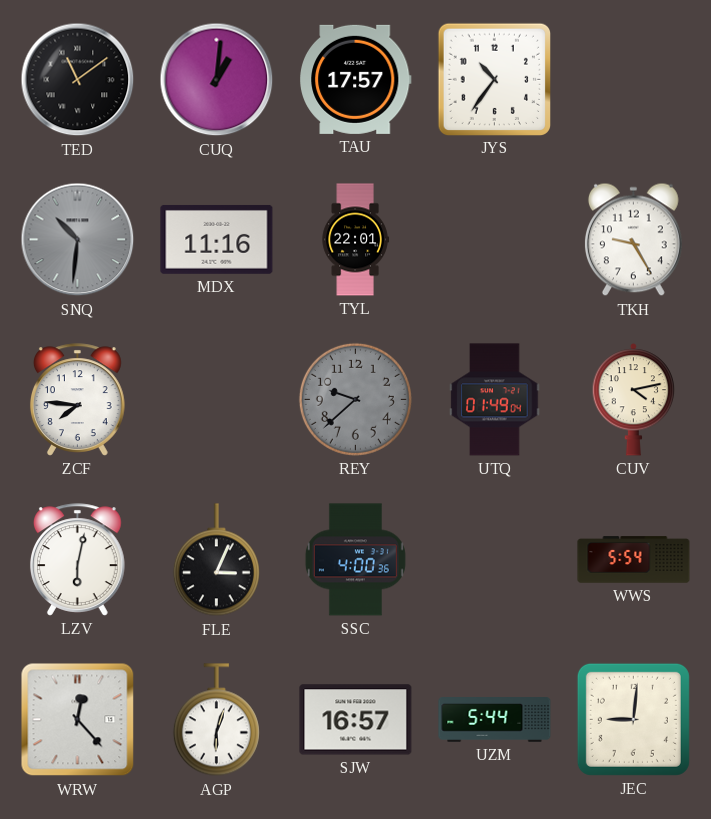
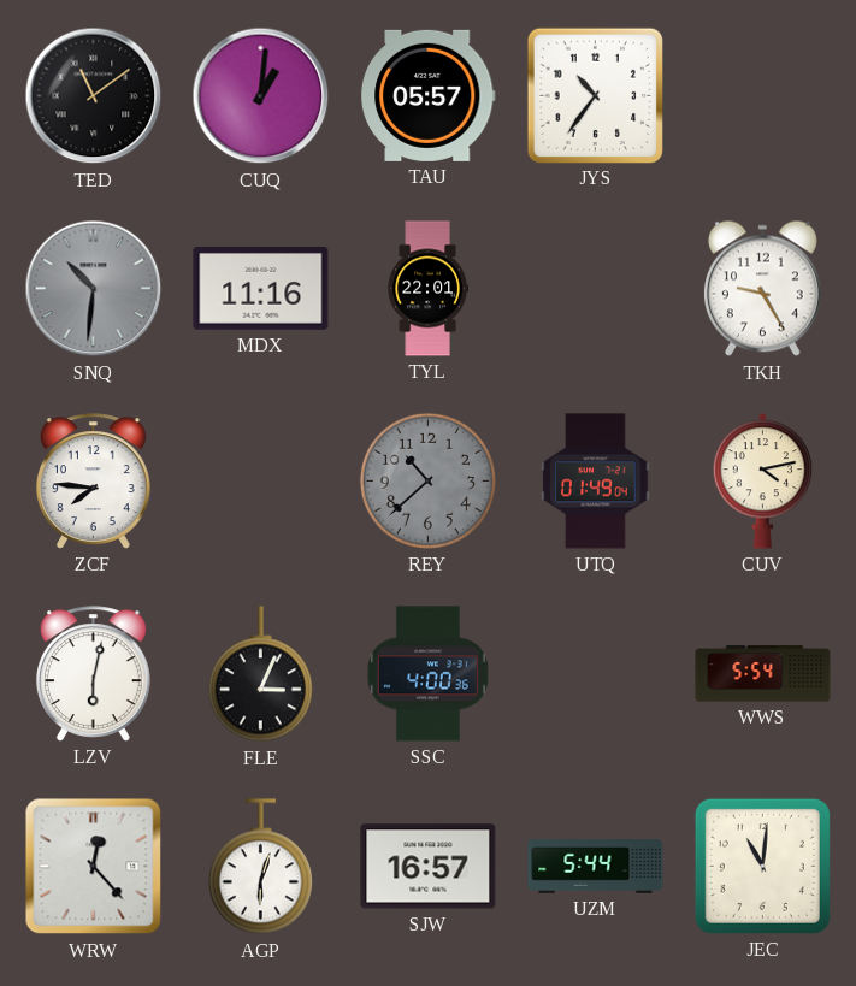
TAU: 17:57 -> 05:57 (427, 95)
REY: 9:38 -> 10:38 (427, 480)
JEC: 9:01 -> 11:01 (762, 866)
